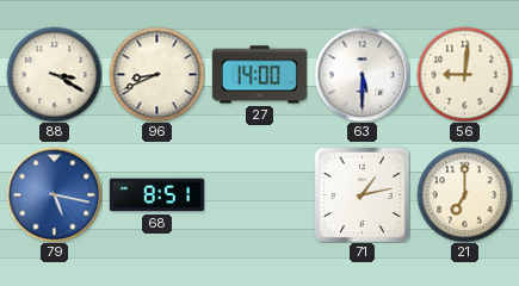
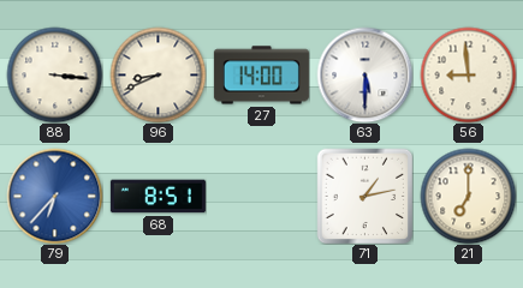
88: 3:20 -> 3:16 (54, 74)
56: 9:01 -> 8:59 (468, 74)
79: 5:17 -> 6:37 (54, 196)
